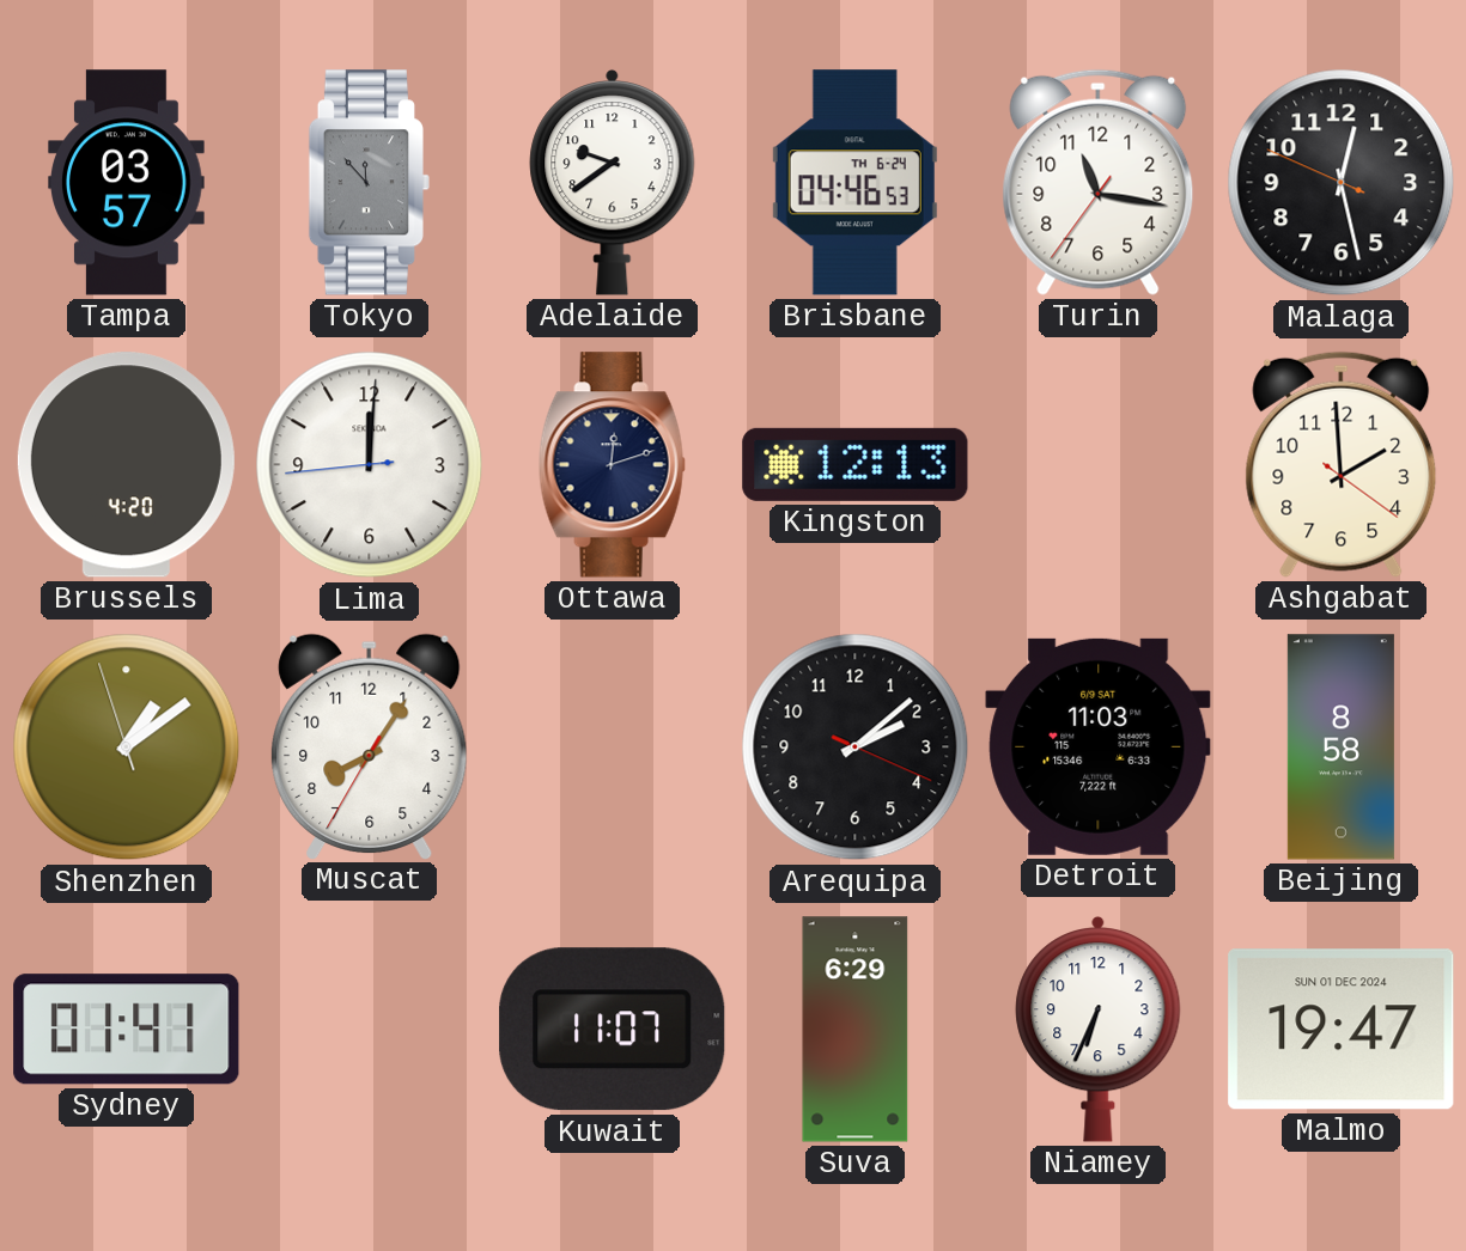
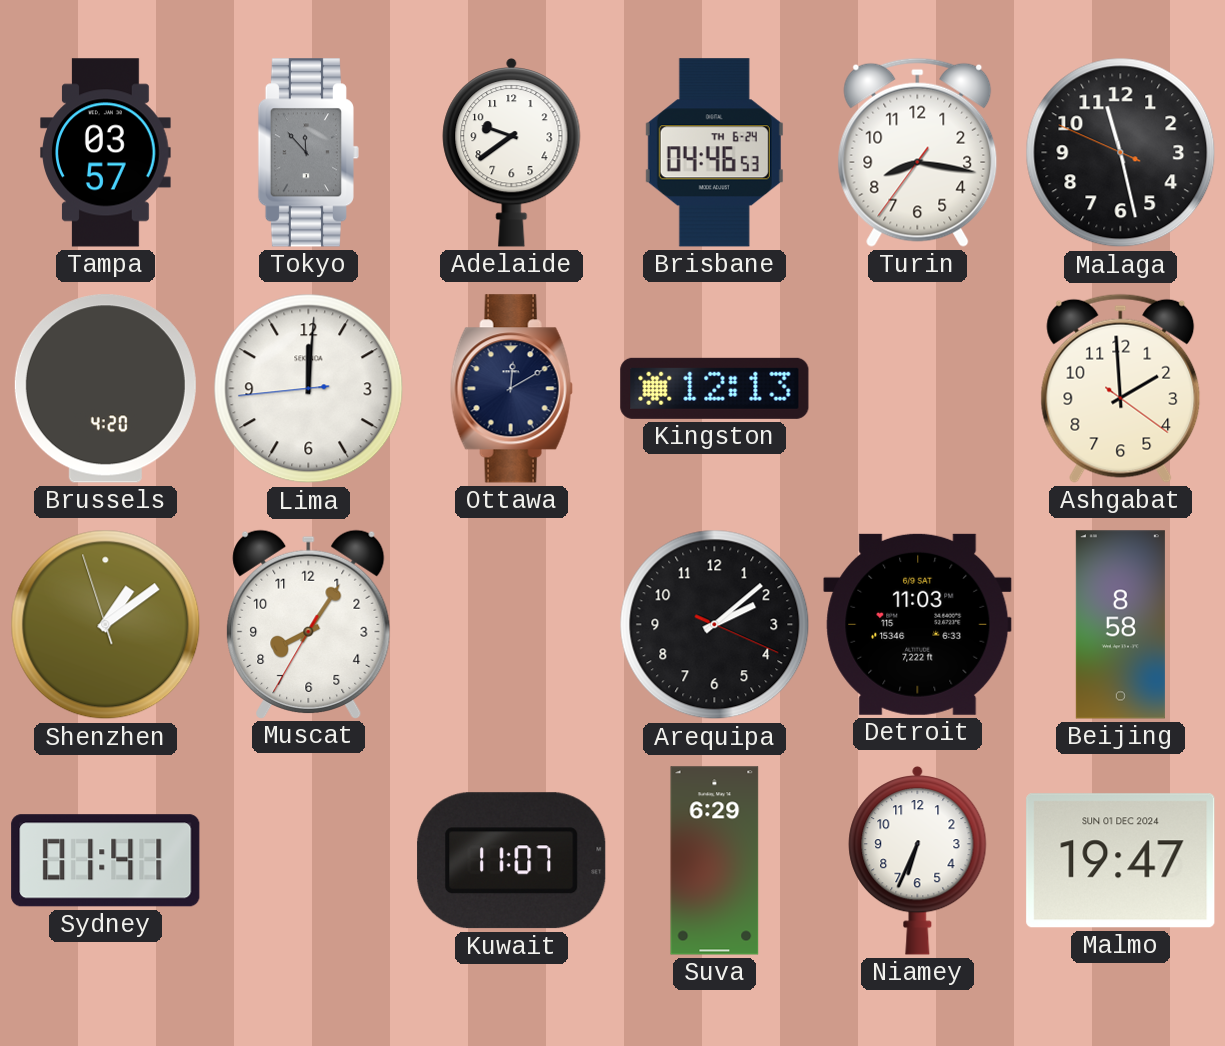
Turin: 11:16 -> 8:16 (918, 152)
Malaga: 12:27 -> 11:27 (1121, 153)
Ottawa: 12:12 -> 12:10 (511, 389)
